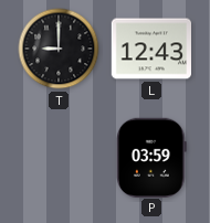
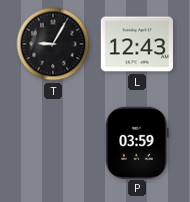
T: 9:00 -> 9:05 (53, 44)
